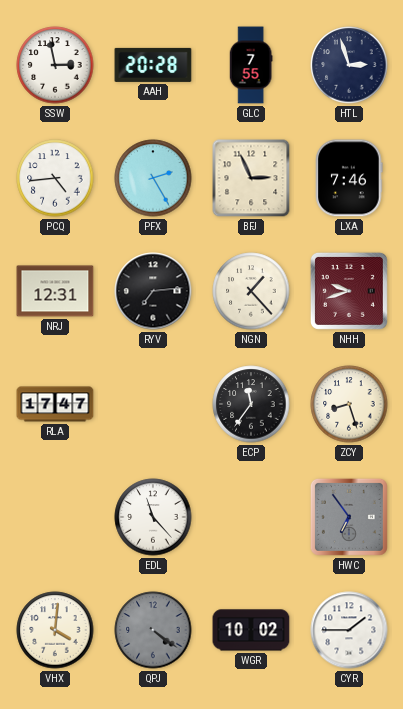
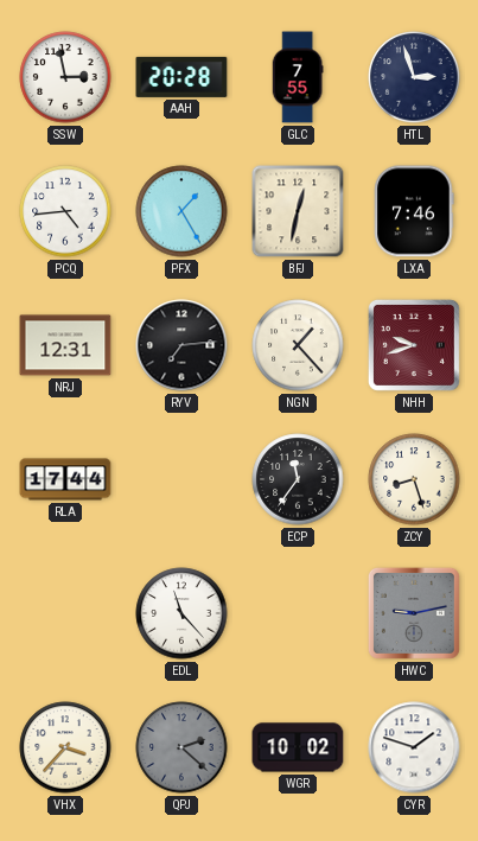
PFX: 2:25 -> 1:25 (181, 211)
BFJ: 2:56 -> 12:32 (298, 211)
RLA: 17:47 -> 17:44 (65, 479)
HWC: 6:54 -> 9:13 (414, 613)
VHX: 4:01 -> 3:37 (65, 747)
QPJ: 4:21 -> 2:22 (181, 747)
CYR: 1:45 -> 1:48 (414, 747)
